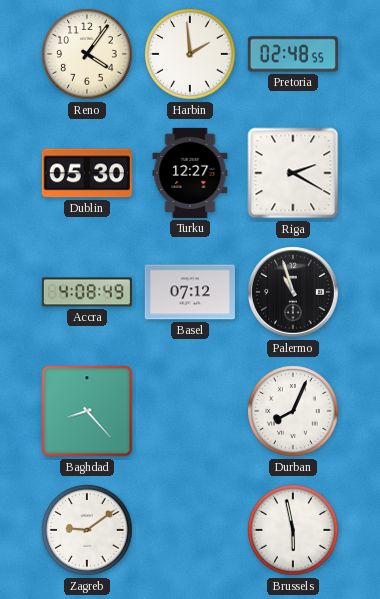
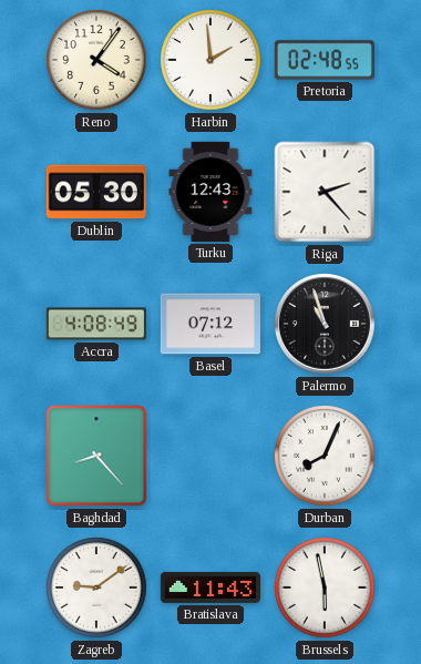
Turku: 12:27 -> 12:43 (210, 192)
Riga: 2:20 -> 2:23 (325, 192)
Bratislava: none -> 11:43 (210, 588)
